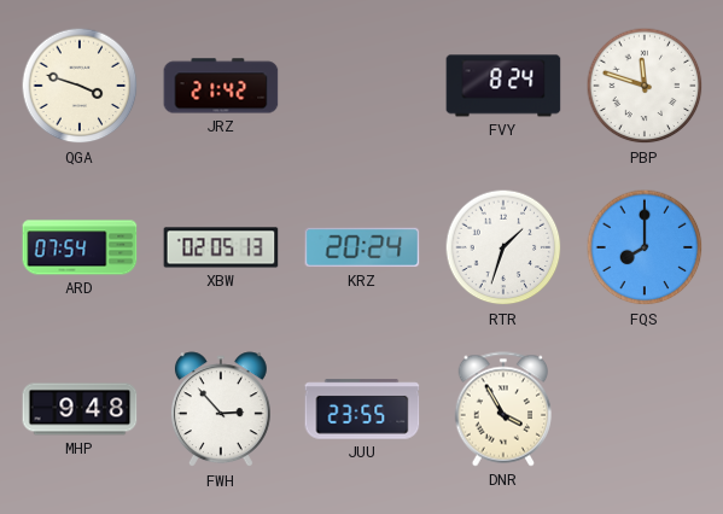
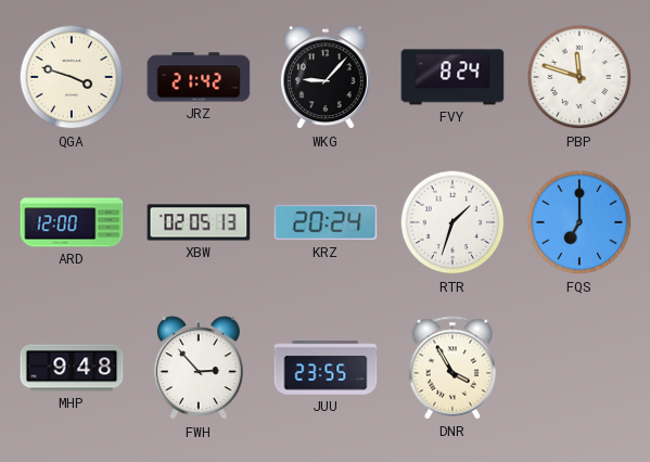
WKG: none -> 9:07 (326, 78)
ARD: 07:54 -> 12:00 (72, 222)
FQS: 8:00 -> 7:00 (579, 222)
